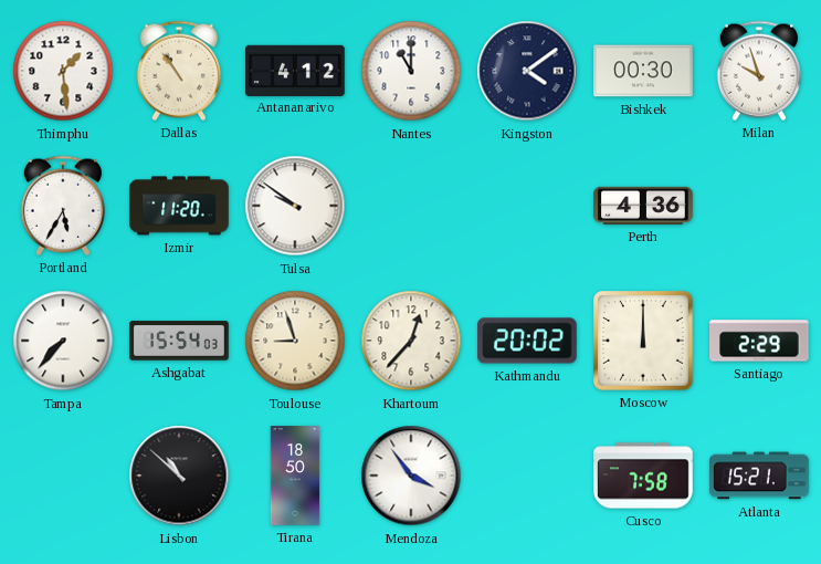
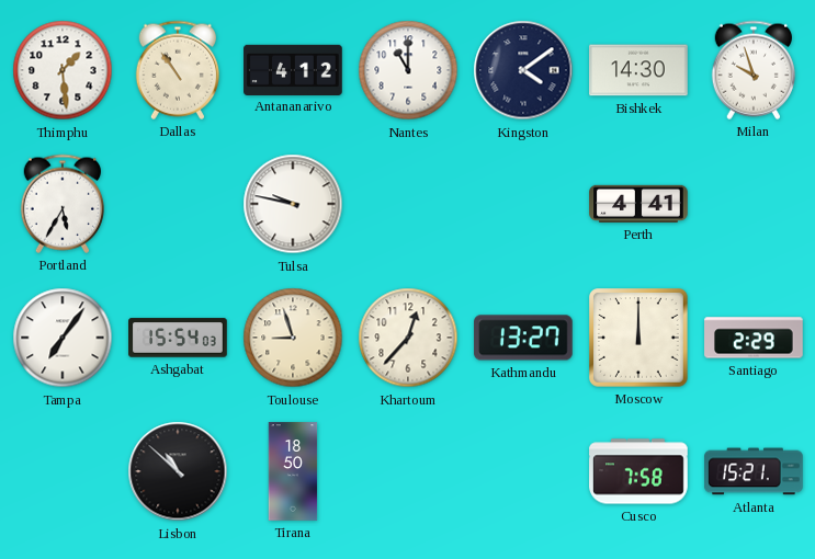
Bishkek: 00:30 -> 14:30 (638, 70)
Izmir: 11:20 -> none (179, 206)
Tulsa: 9:51 -> 9:47 (293, 204)
Perth: 4:36 -> 4:41 (638, 204)
Tampa: 7:37 -> 7:06 (63, 338)
Kathmandu: 20:02 -> 13:27 (523, 338)
Mendoza: 3:54 -> none (411, 476)
